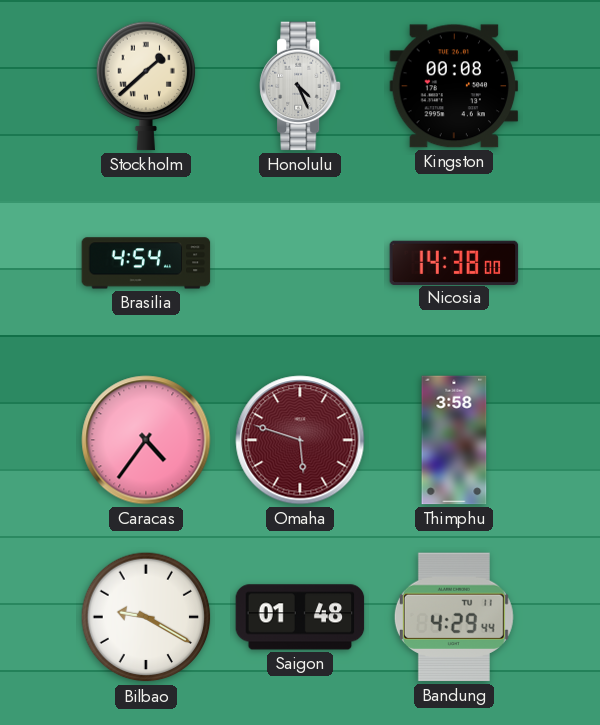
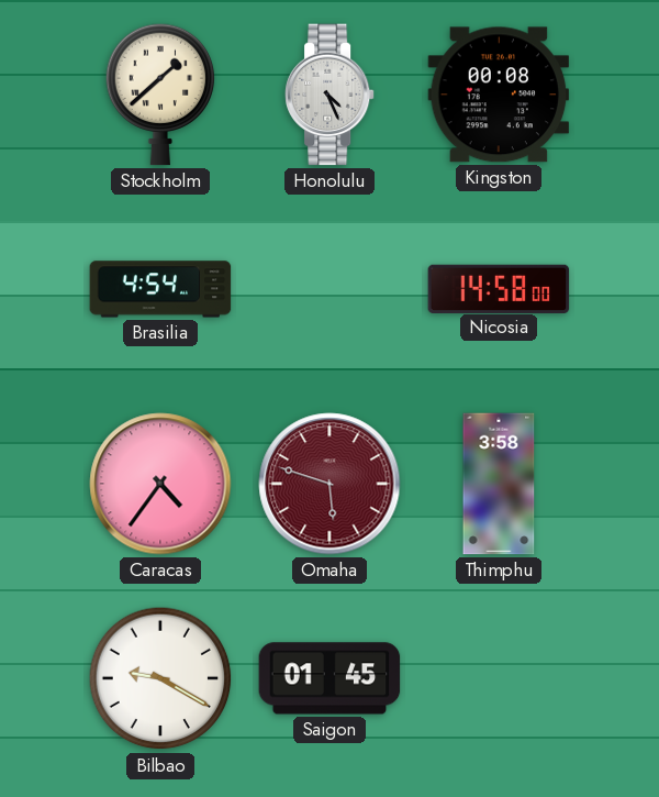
Nicosia: 14:38 -> 14:58 (499, 288)
Saigon: 01:48 -> 01:45 (329, 678)
Bandung: 4:29 -> none (454, 617)
